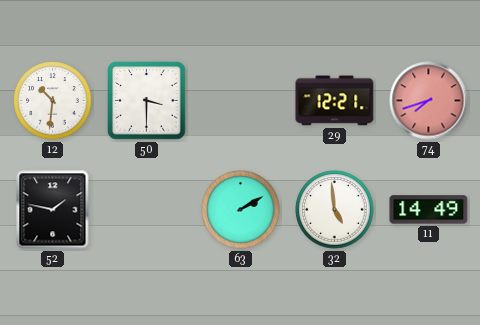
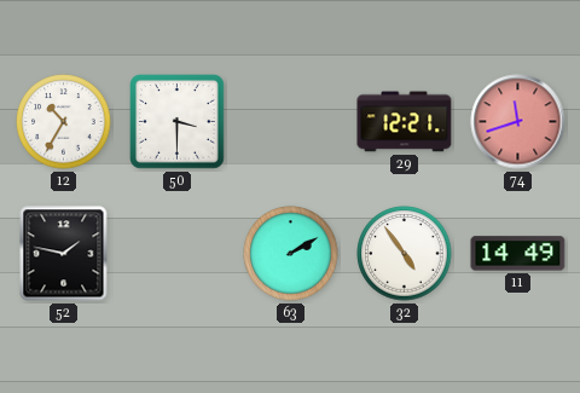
12: 10:31 -> 10:35 (64, 122)
74: 7:42 -> 11:42 (518, 122)
32: 4:59 -> 4:54 (405, 254)
